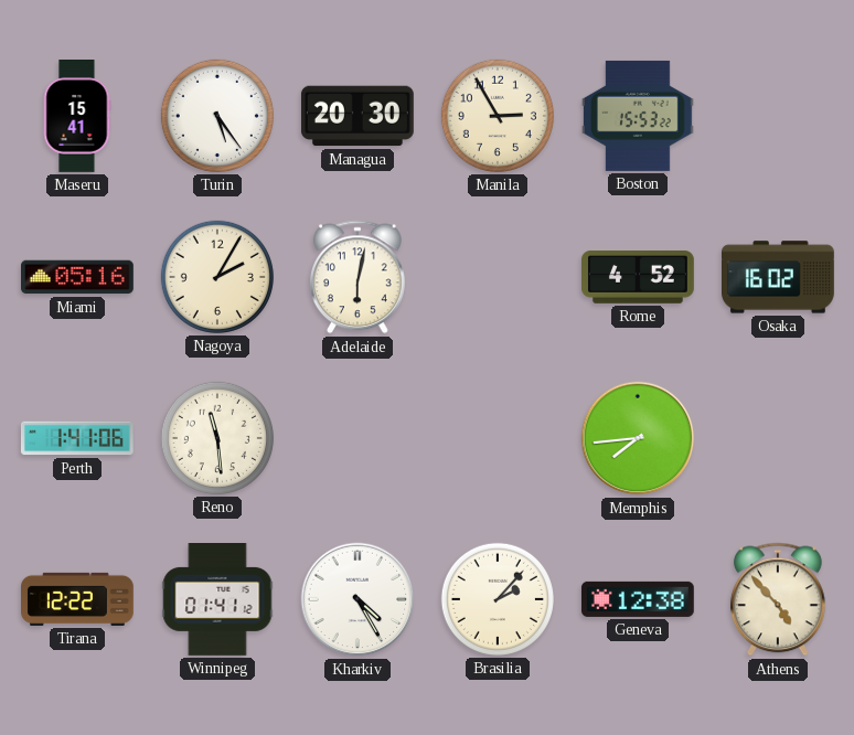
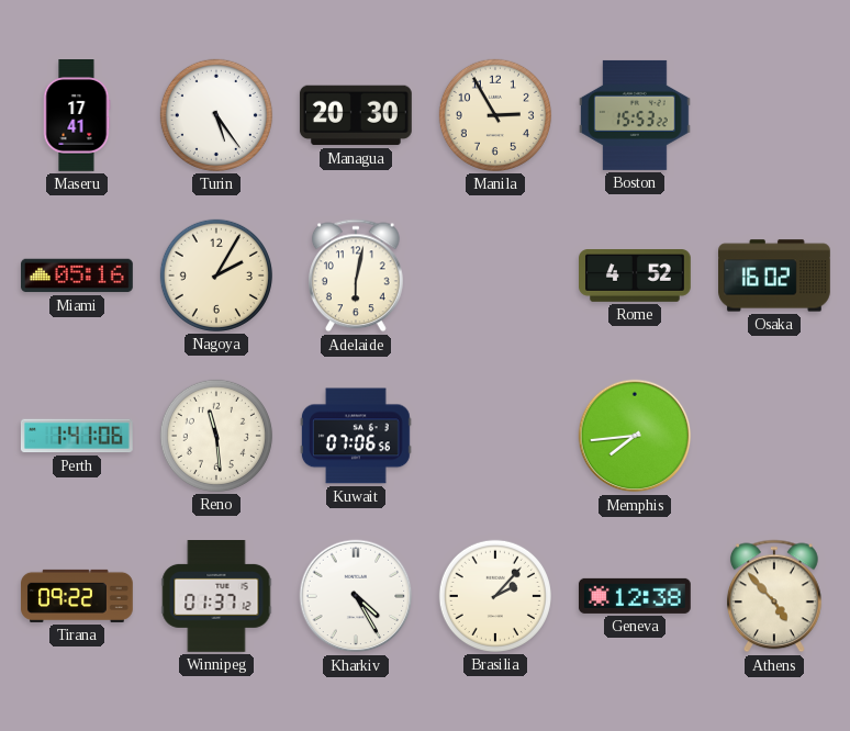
Maseru: 15:41 -> 17:41 (77, 116)
Kuwait: none -> 07:06 (356, 436)
Tirana: 12:22 -> 09:22 (78, 596)
Winnipeg: 01:41 -> 01:37 (216, 597)
